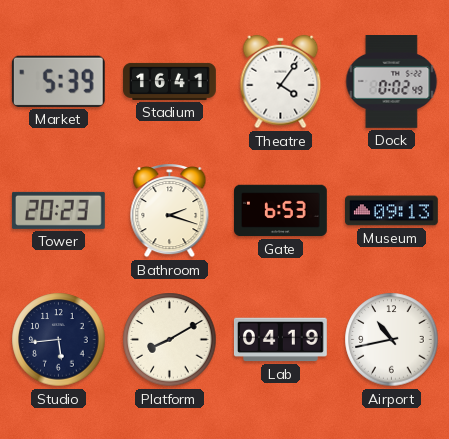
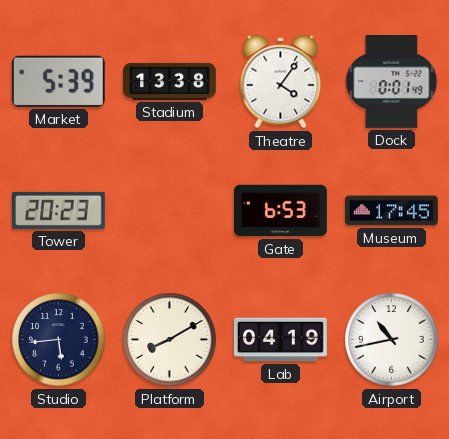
Stadium: 16:41 -> 13:38 (170, 81)
Dock: 0:02 -> 0:01 (392, 82)
Bathroom: 2:18 -> none (170, 211)
Museum: 09:13 -> 17:45 (392, 211)
